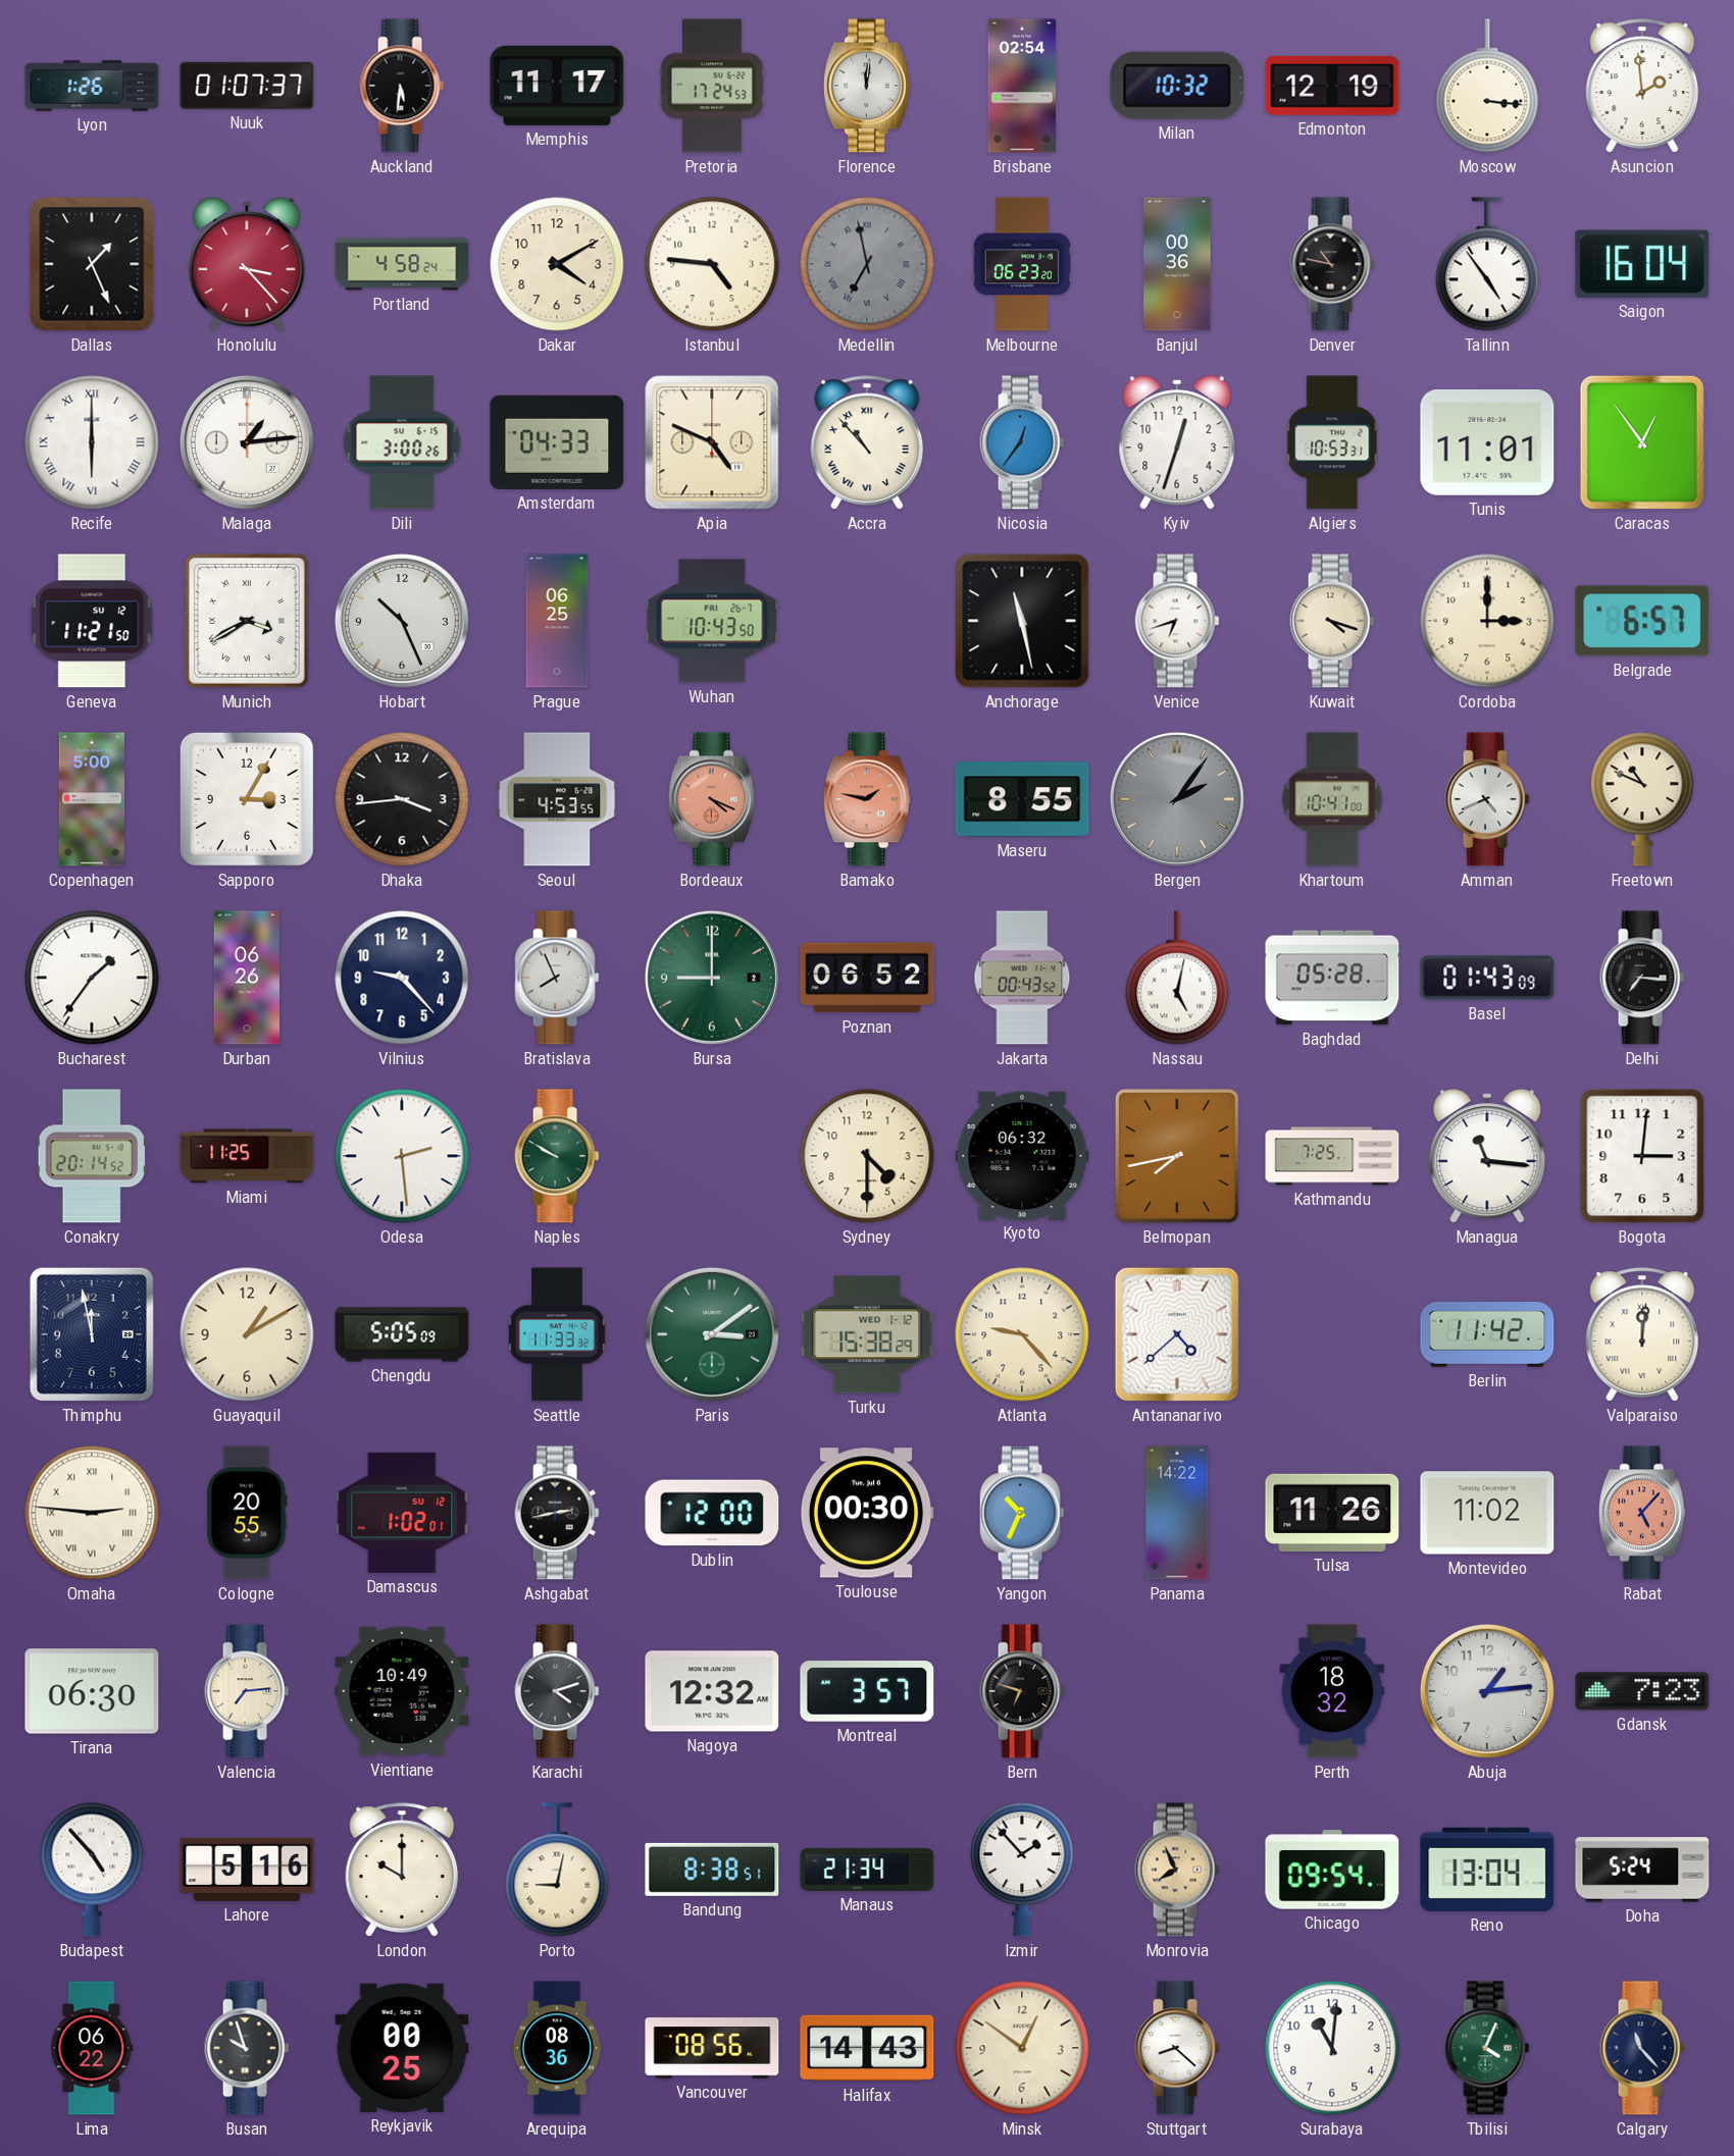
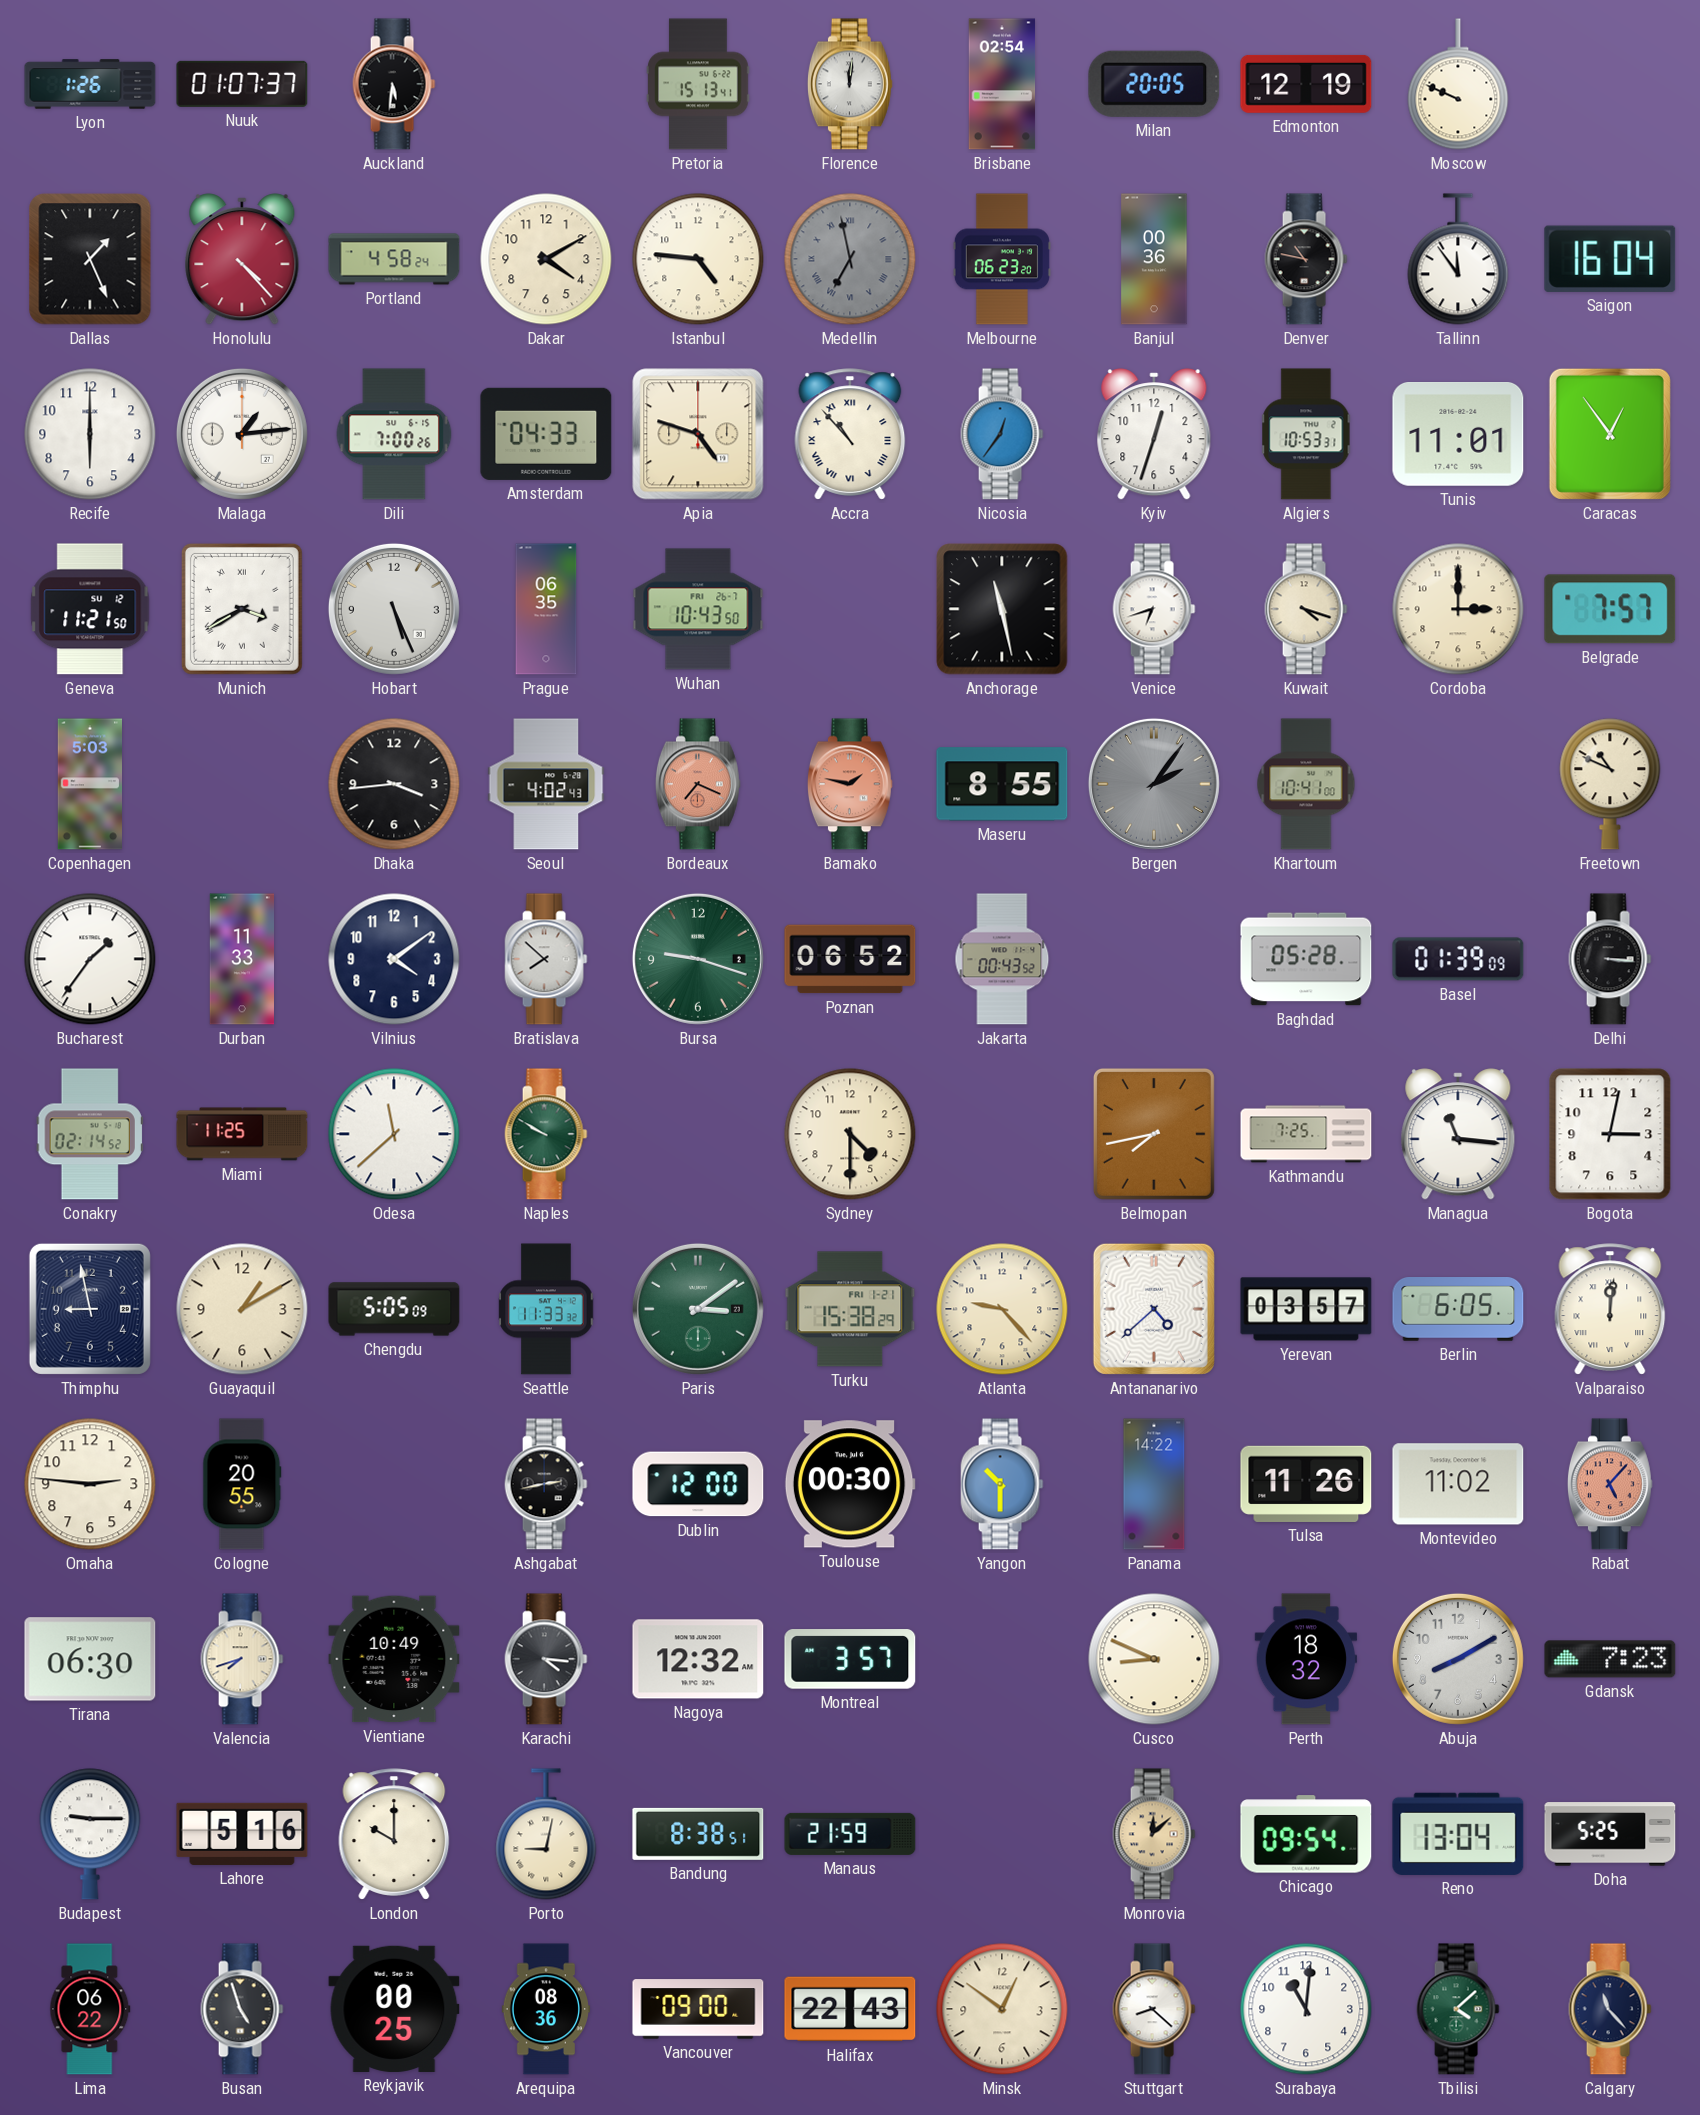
Memphis: 11:17 -> none (557, 86)
Pretoria: 17:24 -> 15:13 (698, 84)
Milan: 10:32 -> 20:05 (1154, 84)
Moscow: 3:16 -> 9:49 (1458, 84)
Asuncion: 1:59 -> none (1642, 86)
Honolulu: 3:23 -> 4:23 (242, 259)
Tallinn: 4:54 -> 11:54 (1458, 259)
Recife numerals: Roman -> Arabic (90, 434)
Dili: 3:00 -> 7:00 (394, 434)
Apia: 4:49 -> 4:48 (698, 434)
Hobart: 10:26 -> 5:26 (394, 609)
Prague: 06:25 -> 06:35 (546, 609)
Belgrade: 6:57 -> 7:57 (1610, 609)
Copenhagen: 5:00 -> 5:03 (89, 784)
Sapporo: 3:05 -> none (247, 799)
Seoul: 4:53 -> 4:02 (546, 784)
Bordeaux: 4:19 -> 7:19 (698, 784)
Amman: 4:41 -> none (1487, 799)
Durban: 06:26 -> 11:33 (241, 959)
Vilnius: 9:23 -> 4:09 (394, 959)
Bratislava: 7:56 -> 7:52 (546, 959)
Bursa: 9:00 -> 9:18 (698, 959)
Nassau: 5:02 -> none (1177, 978)
Basel: 01:43 -> 01:39 (1458, 959)
Delhi: 7:16 -> 3:16 (1610, 959)
Conakry: 20:14 -> 02:14 (90, 1134)
Odesa: 2:29 -> 11:38 (394, 1134)
Kyoto: 06:32 -> none (1022, 1155)
Bogota: 3:01 -> 3:02 (1610, 1134)
Thimphu: 11:58 -> 8:58 (90, 1309)
Turku date: WED 1-12 -> FRI 1-21 (850, 1309)
Yerevan: none -> 03:57 (1306, 1309)
Berlin: 11:42 -> 6:05 (1458, 1309)
Omaha numerals: Roman -> Arabic (90, 1484)
Damascus: 1:02 -> none (402, 1513)
Yangon: 10:34 -> 10:30 (1002, 1484)
Valencia: 7:14 -> 7:42 (242, 1659)
Karachi: 4:12 -> 4:16 (546, 1659)
Bern: 6:48 -> none (1022, 1691)
Cusco: none -> 8:49 (1154, 1659)
Abuja: 1:14 -> 8:10 (1458, 1659)
Budapest: 4:53 -> 9:15 (90, 1834)
Manaus: 21:34 -> 21:59 (850, 1834)
Izmir: 1:53 -> none (1022, 1870)
Monrovia: 7:56 -> 12:08 (1154, 1834)
Doha: 5:24 -> 5:25 (1610, 1834)
Busan: 9:57 -> 4:57 (242, 2009)
Vancouver: 08:56 -> 09:00 (698, 2009)
Halifax: 14:43 -> 22:43 (850, 2009)
Tbilisi: 4:04 -> 4:08 (1458, 2009)
